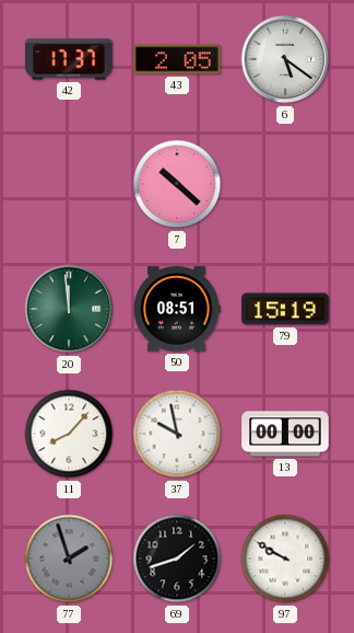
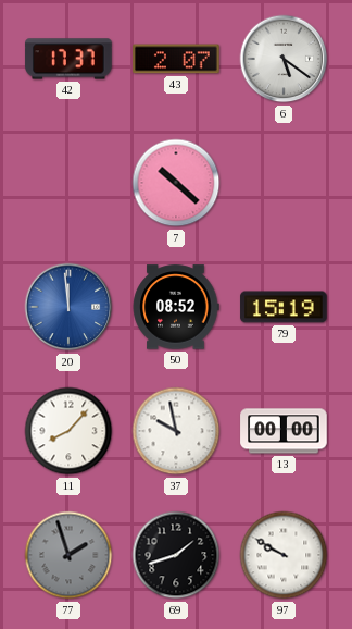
43: 2:05 -> 2:07 (176, 59)
20 dial: green -> blue (68, 307)
50: 08:51 -> 08:52 (176, 307)
